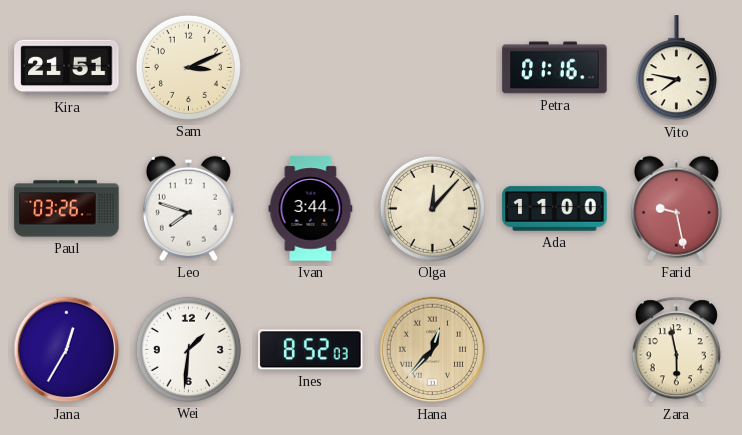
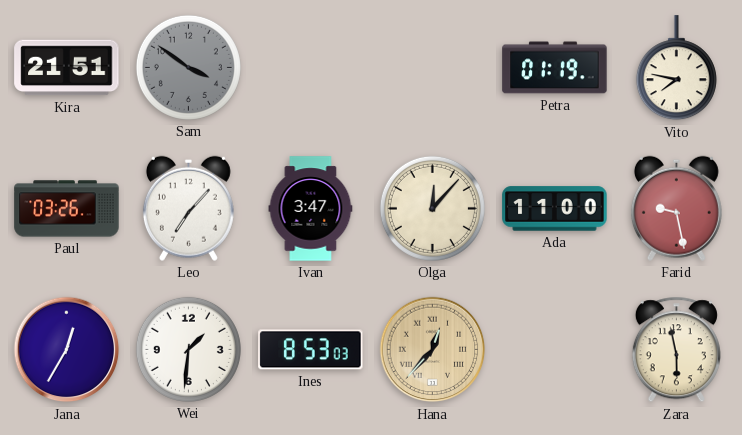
Sam: 3:11 -> 3:51 (188, 67)
Sam dial: cream -> grey (188, 67)
Petra: 01:16 -> 01:19 (555, 68)
Leo: 7:48 -> 7:07 (188, 208)
Ivan: 3:44 -> 3:47 (311, 209)
Ines: 8:52 -> 8:53 (311, 350)
